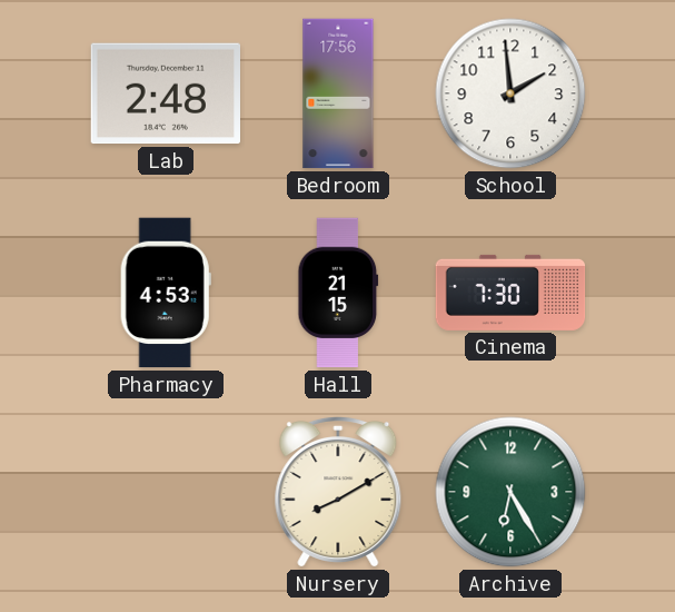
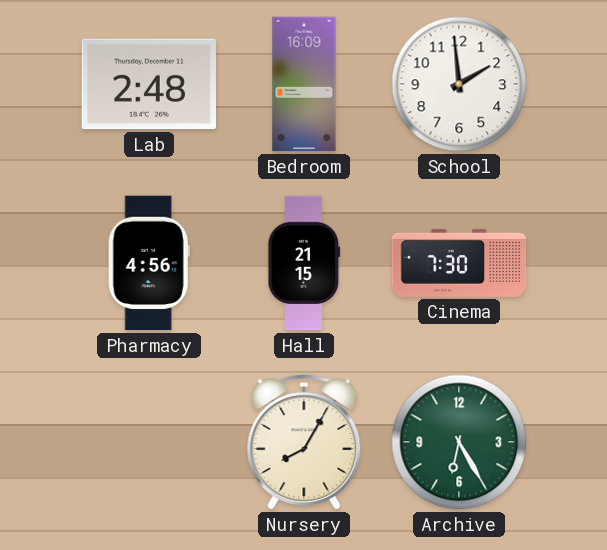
Bedroom: 17:56 -> 16:09 (304, 84)
Pharmacy: 4:53 -> 4:56 (149, 263)
Nursery: 8:10 -> 8:05 (304, 442)
